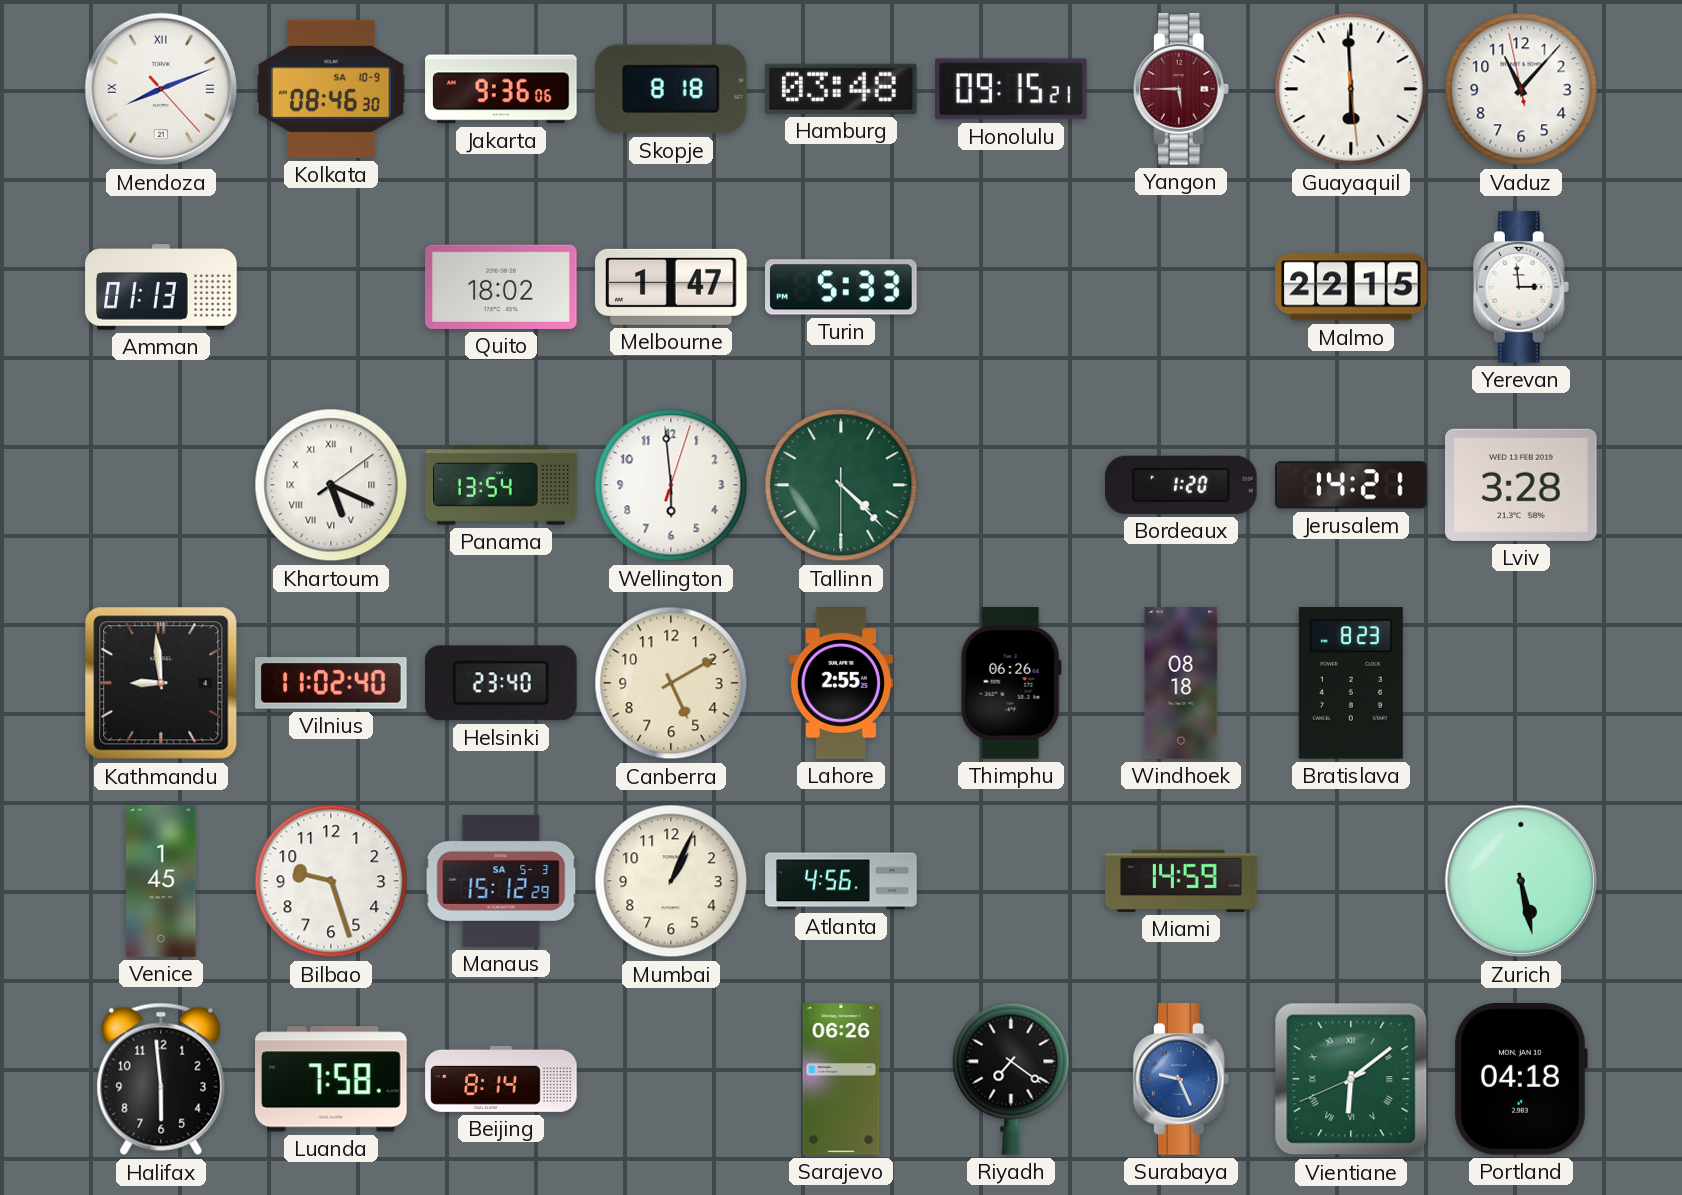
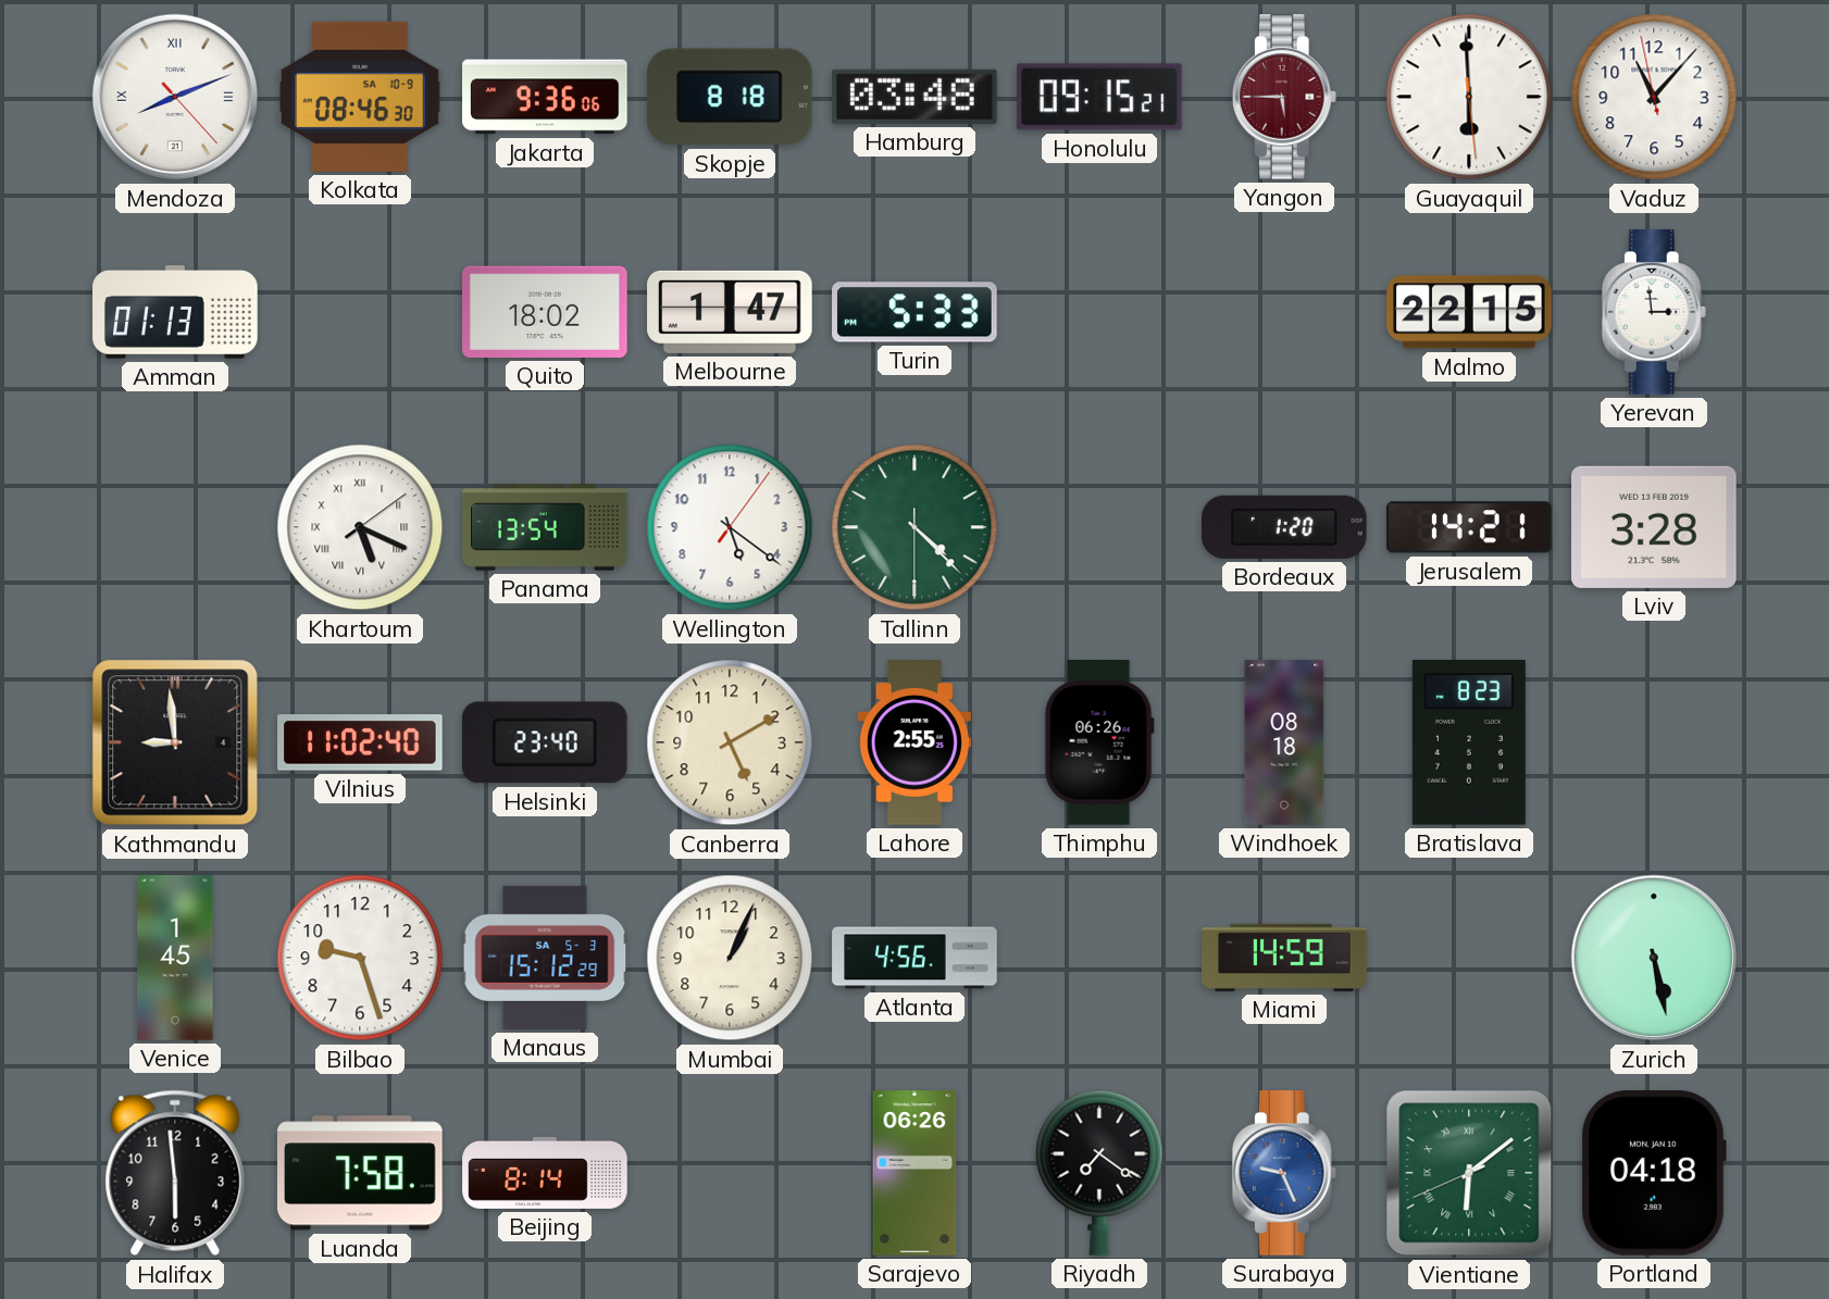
Wellington: 5:59 -> 5:21 (730, 527)
